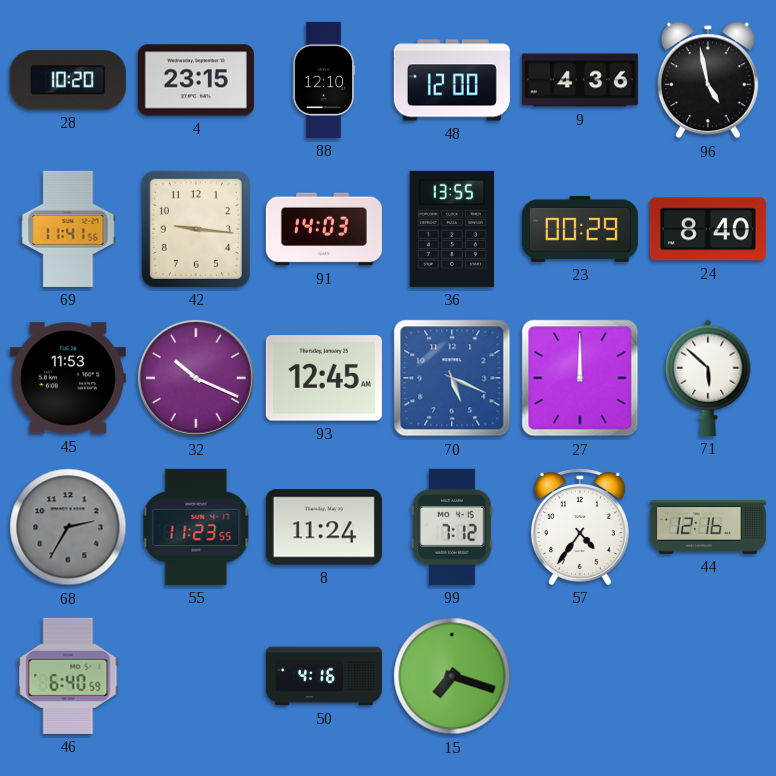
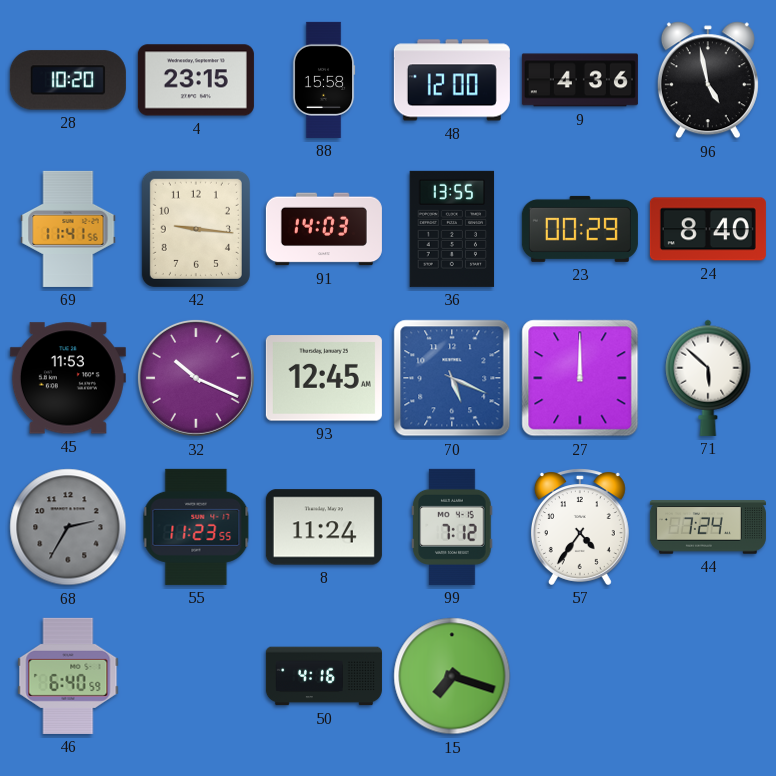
88: 12:10 -> 15:58 (324, 80)
44: 12:16 -> 7:24 (708, 527)
